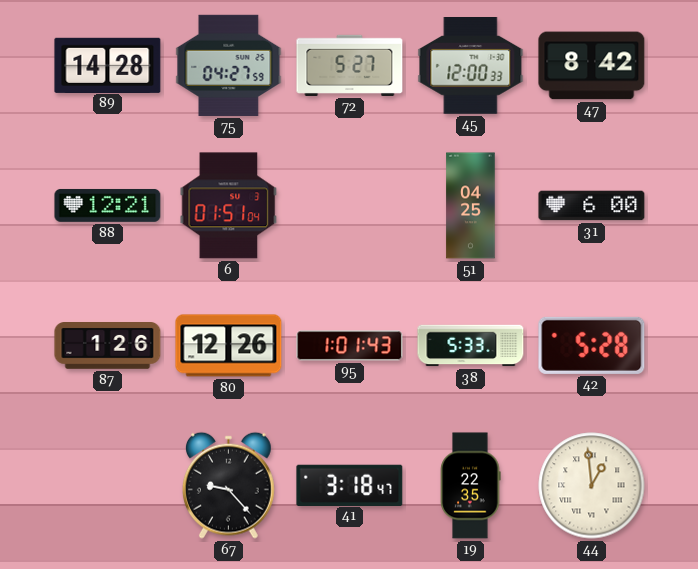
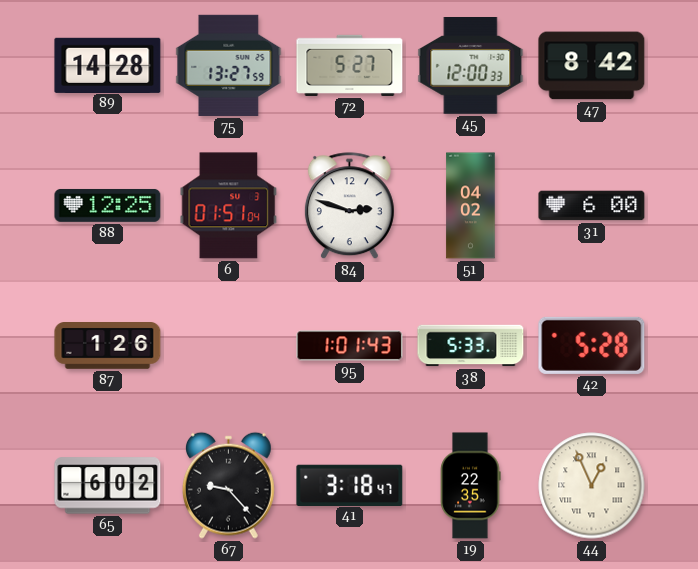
75: 04:27 -> 13:27 (229, 65)
88: 12:21 -> 12:25 (108, 205)
84: none -> 2:48 (349, 206)
51: 04:25 -> 04:02 (471, 206)
80: 12:26 -> none (229, 346)
65: none -> 6:02 (108, 486)
44: 12:59 -> 12:56 (592, 486)
